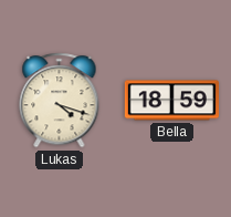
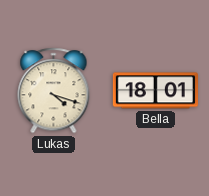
Bella: 18:59 -> 18:01 (155, 91)
